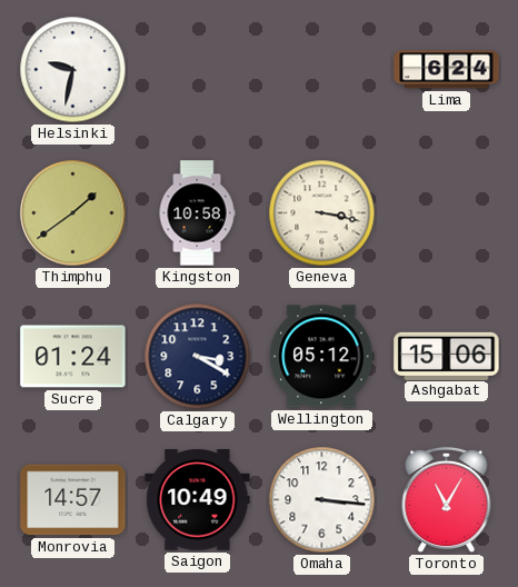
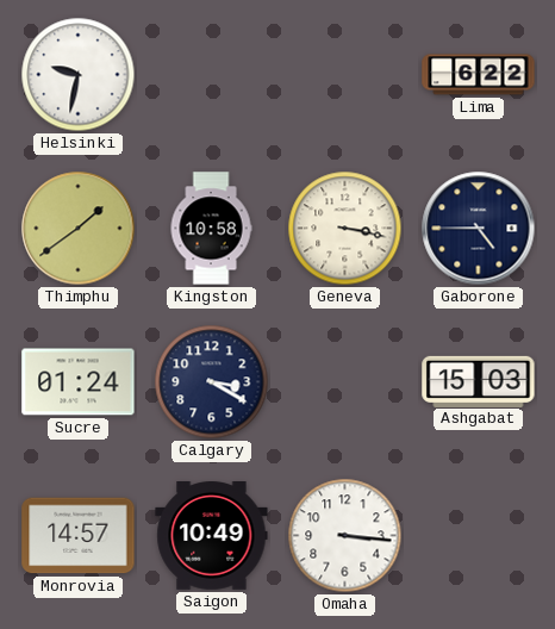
Lima: 6:24 -> 6:22 (479, 75)
Gaborone: none -> 4:45 (479, 229)
Wellington: 05:12 -> none (322, 357)
Ashgabat: 15:06 -> 15:03 (479, 381)
Toronto: 11:05 -> none (447, 500)
